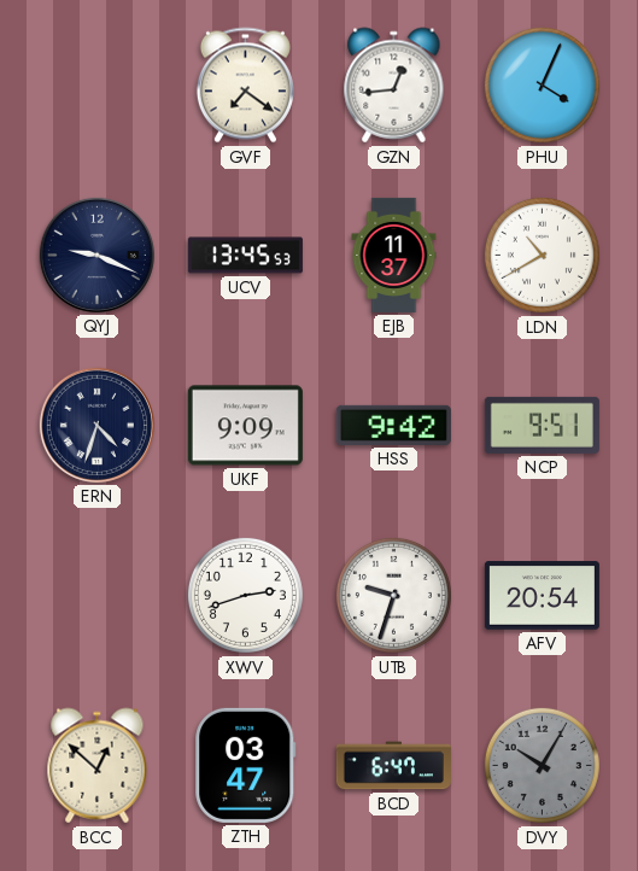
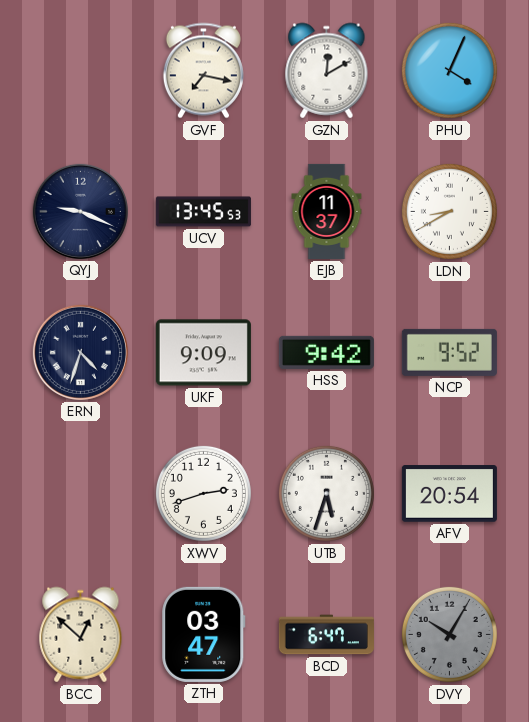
GVF: 7:21 -> 7:17 (203, 71)
GZN: 12:44 -> 12:10 (327, 71)
LDN: 10:40 -> 8:40 (449, 211)
NCP: 9:51 -> 9:52 (449, 352)
UTB: 9:33 -> 5:33 (326, 493)
